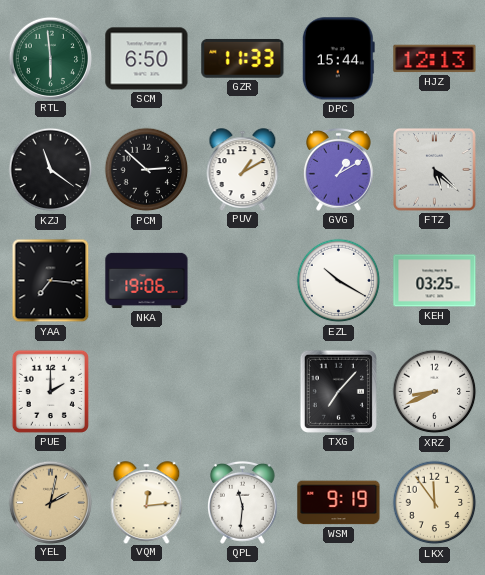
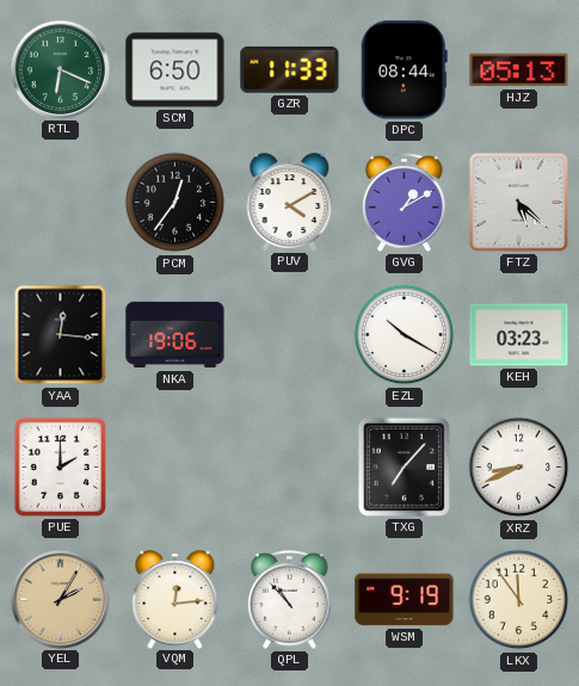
RTL: 5:59 -> 6:19 (60, 69)
DPC: 15:44 -> 08:44 (404, 70)
HJZ: 12:13 -> 05:13 (519, 70)
KZJ: 11:21 -> none (51, 170)
PCM: 2:52 -> 12:36 (175, 203)
PUV: 1:10 -> 4:10 (290, 202)
YAA: 7:16 -> 12:16 (61, 335)
KEH: 03:25 -> 03:23 (519, 335)
YEL: 2:02 -> 2:05 (60, 599)
QPL: 11:31 -> 10:53 (290, 599)
